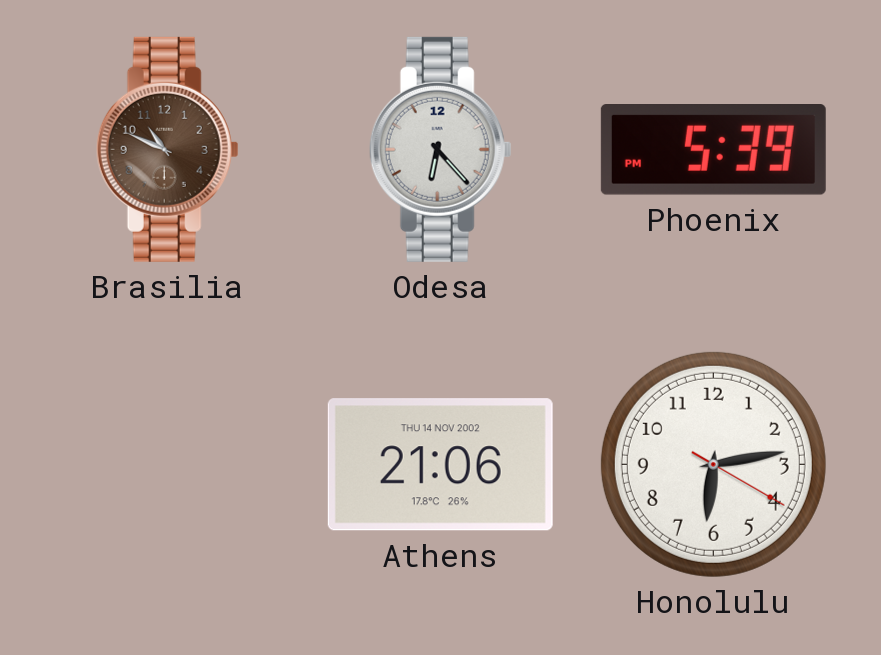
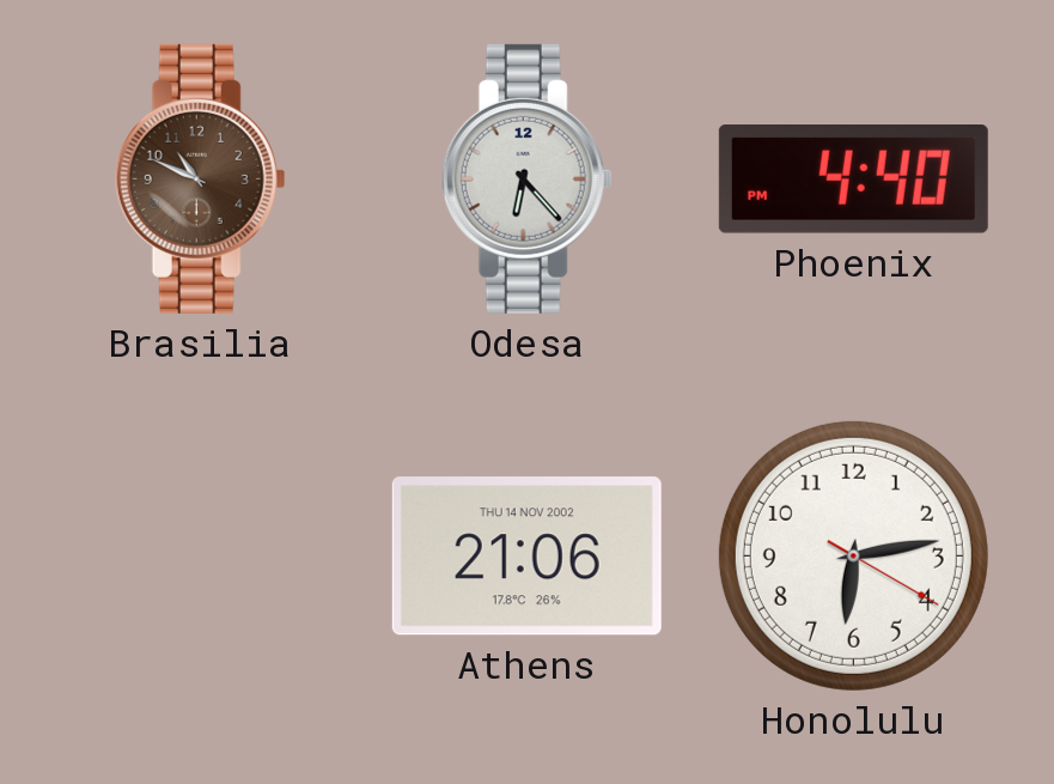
Phoenix: 5:39 -> 4:40 (853, 180)
